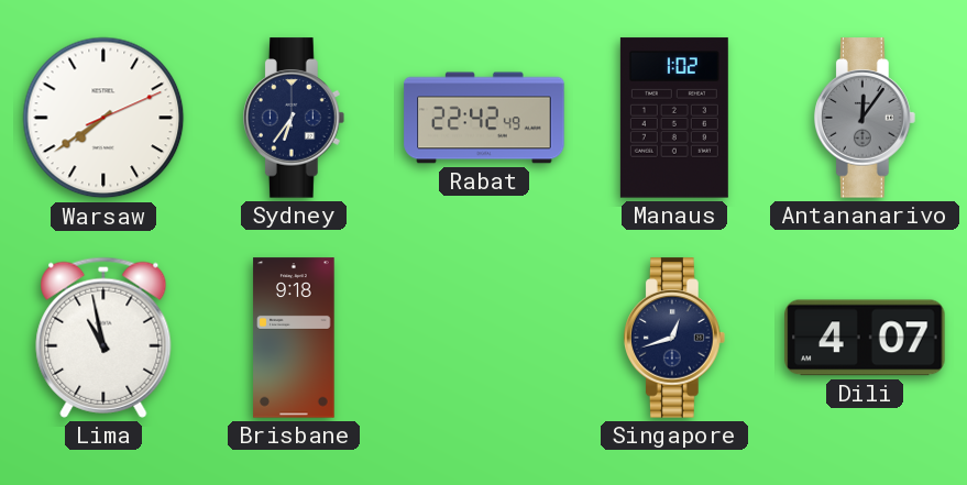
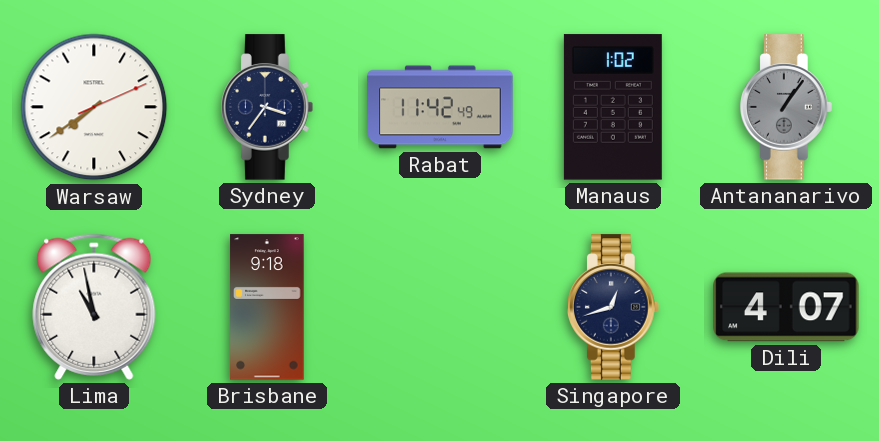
Sydney: 6:36 -> 3:36 (268, 107)
Rabat: 22:42 -> 11:42 (440, 107)
Antananarivo: 12:06 -> 1:06 (787, 107)
